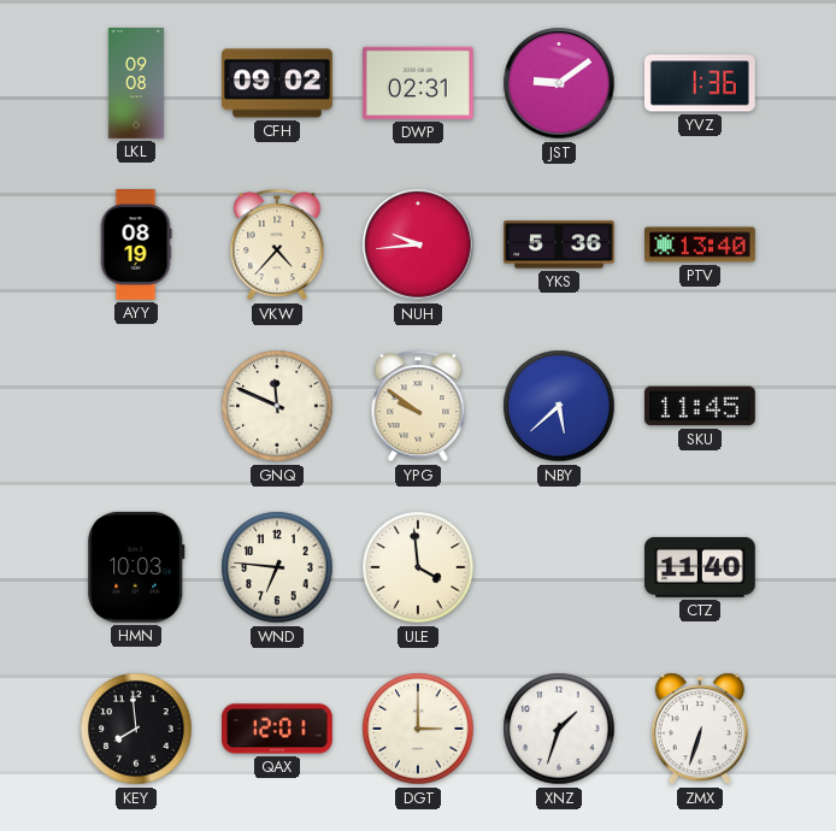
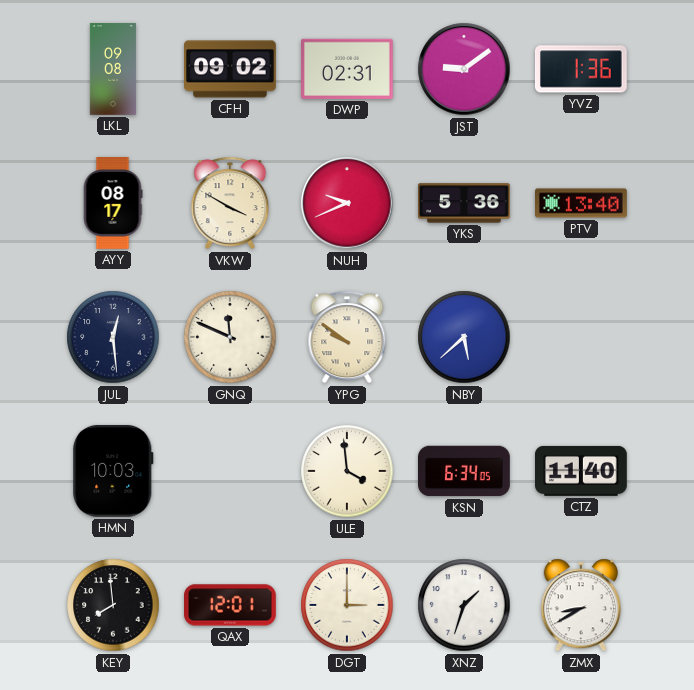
AYY: 08:19 -> 08:17 (113, 204)
VKW: 4:37 -> 3:50 (230, 203)
NUH: 9:44 -> 9:41 (347, 203)
JUL: none -> 12:29 (113, 337)
SKU: 11:45 -> none (701, 406)
WND: 6:46 -> none (277, 567)
KSN: none -> 6:34 (465, 471)
ZMX: 6:33 -> 8:40 (581, 605)
